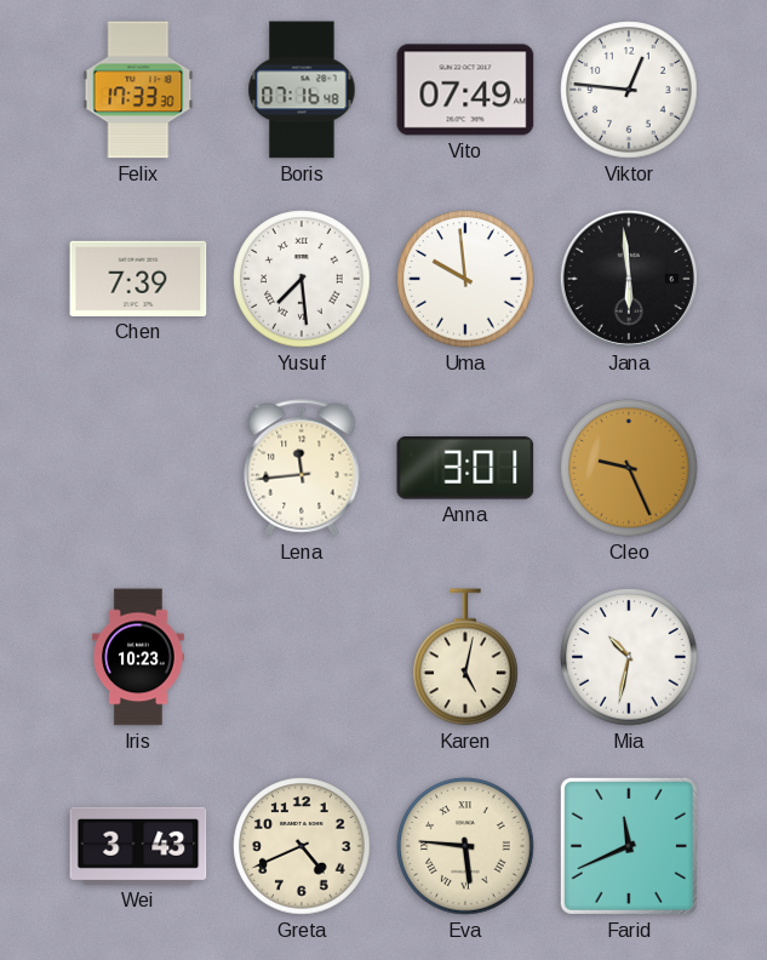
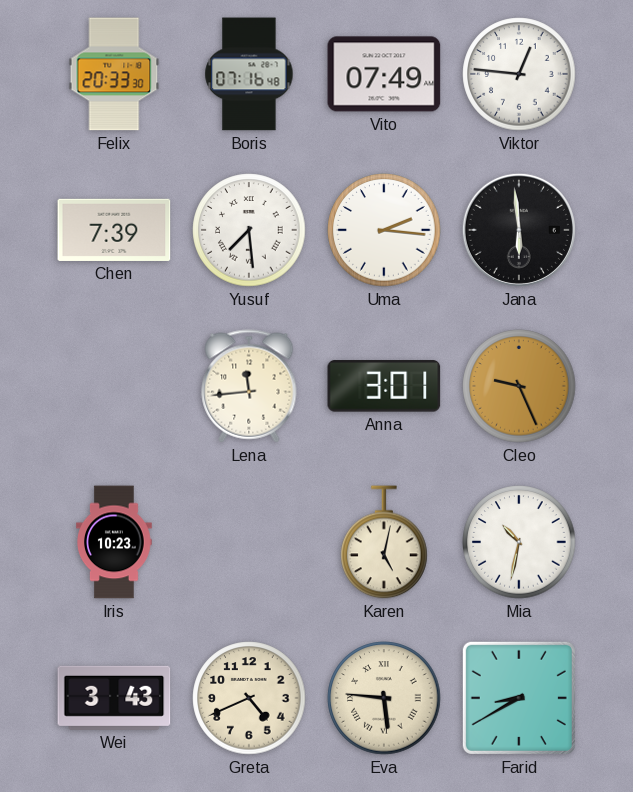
Felix: 17:33 -> 20:33 (114, 74)
Uma: 9:59 -> 2:16 (384, 230)
Farid: 11:41 -> 8:40 (519, 698)
